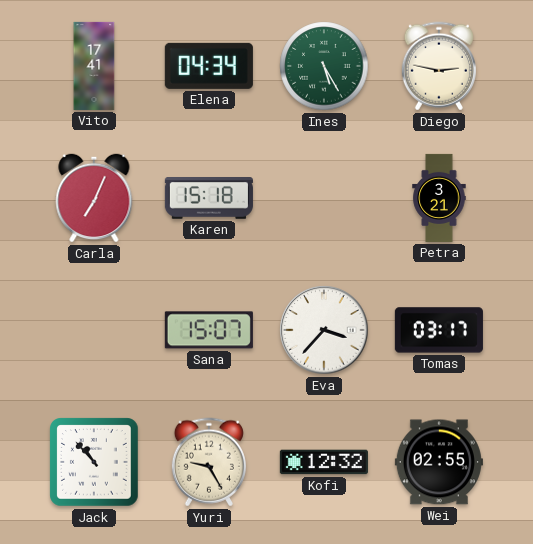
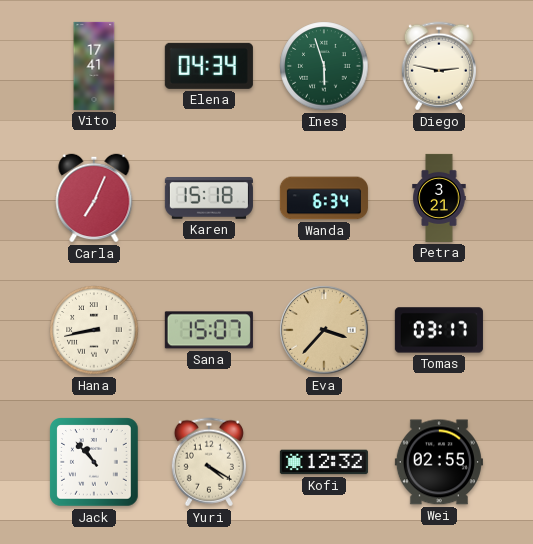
Ines: 5:25 -> 5:57 (324, 66)
Wanda: none -> 6:34 (324, 198)
Hana: none -> 8:43 (94, 330)
Eva dial: white -> champagne (324, 330)
Yuri: 9:25 -> 4:20 (209, 462)
